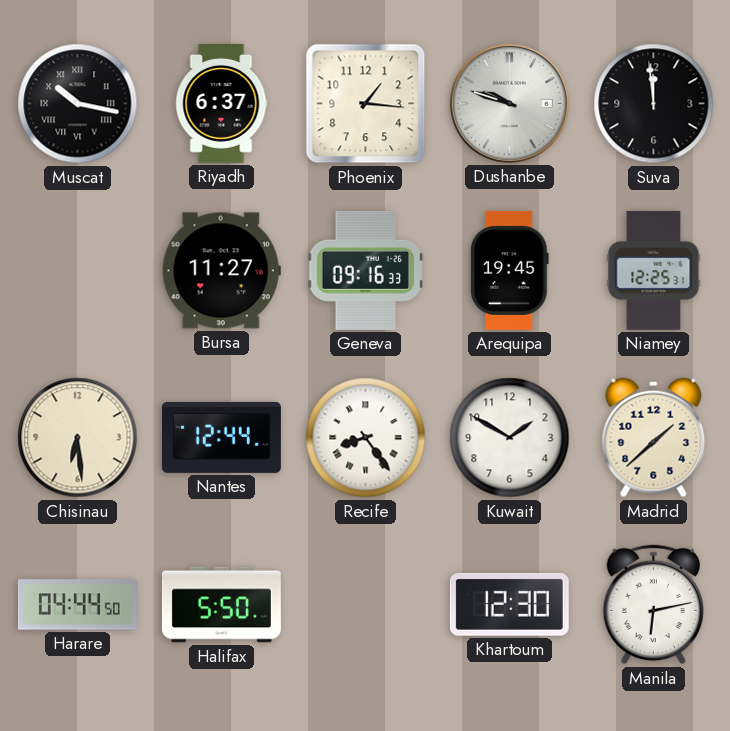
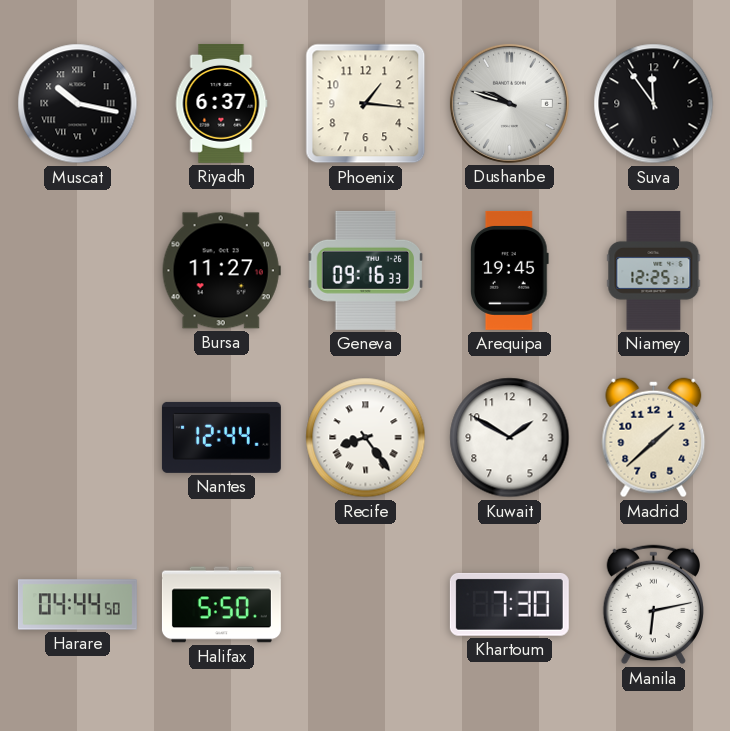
Suva: 11:59 -> 11:54 (654, 104)
Chisinau: 6:29 -> none (78, 438)
Khartoum: 12:30 -> 7:30 (509, 604)
